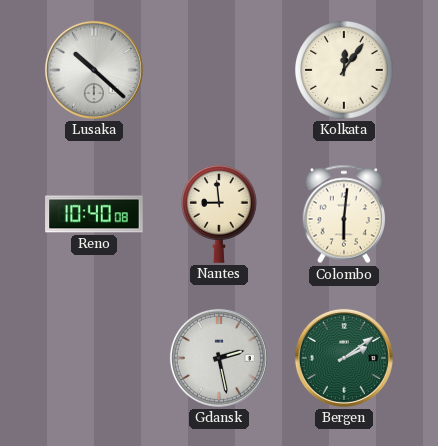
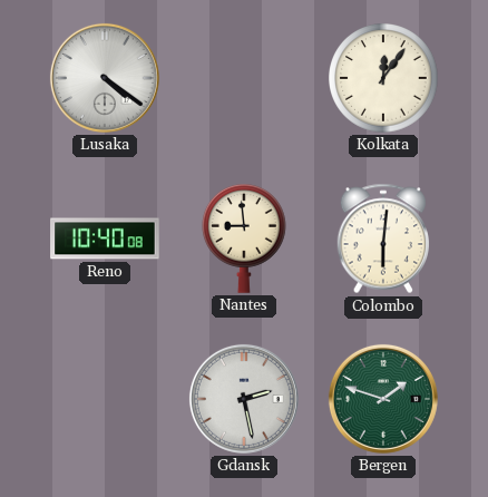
Lusaka: 10:22 -> 4:21 (105, 78)
Bergen: 2:09 -> 1:48 (383, 399)
